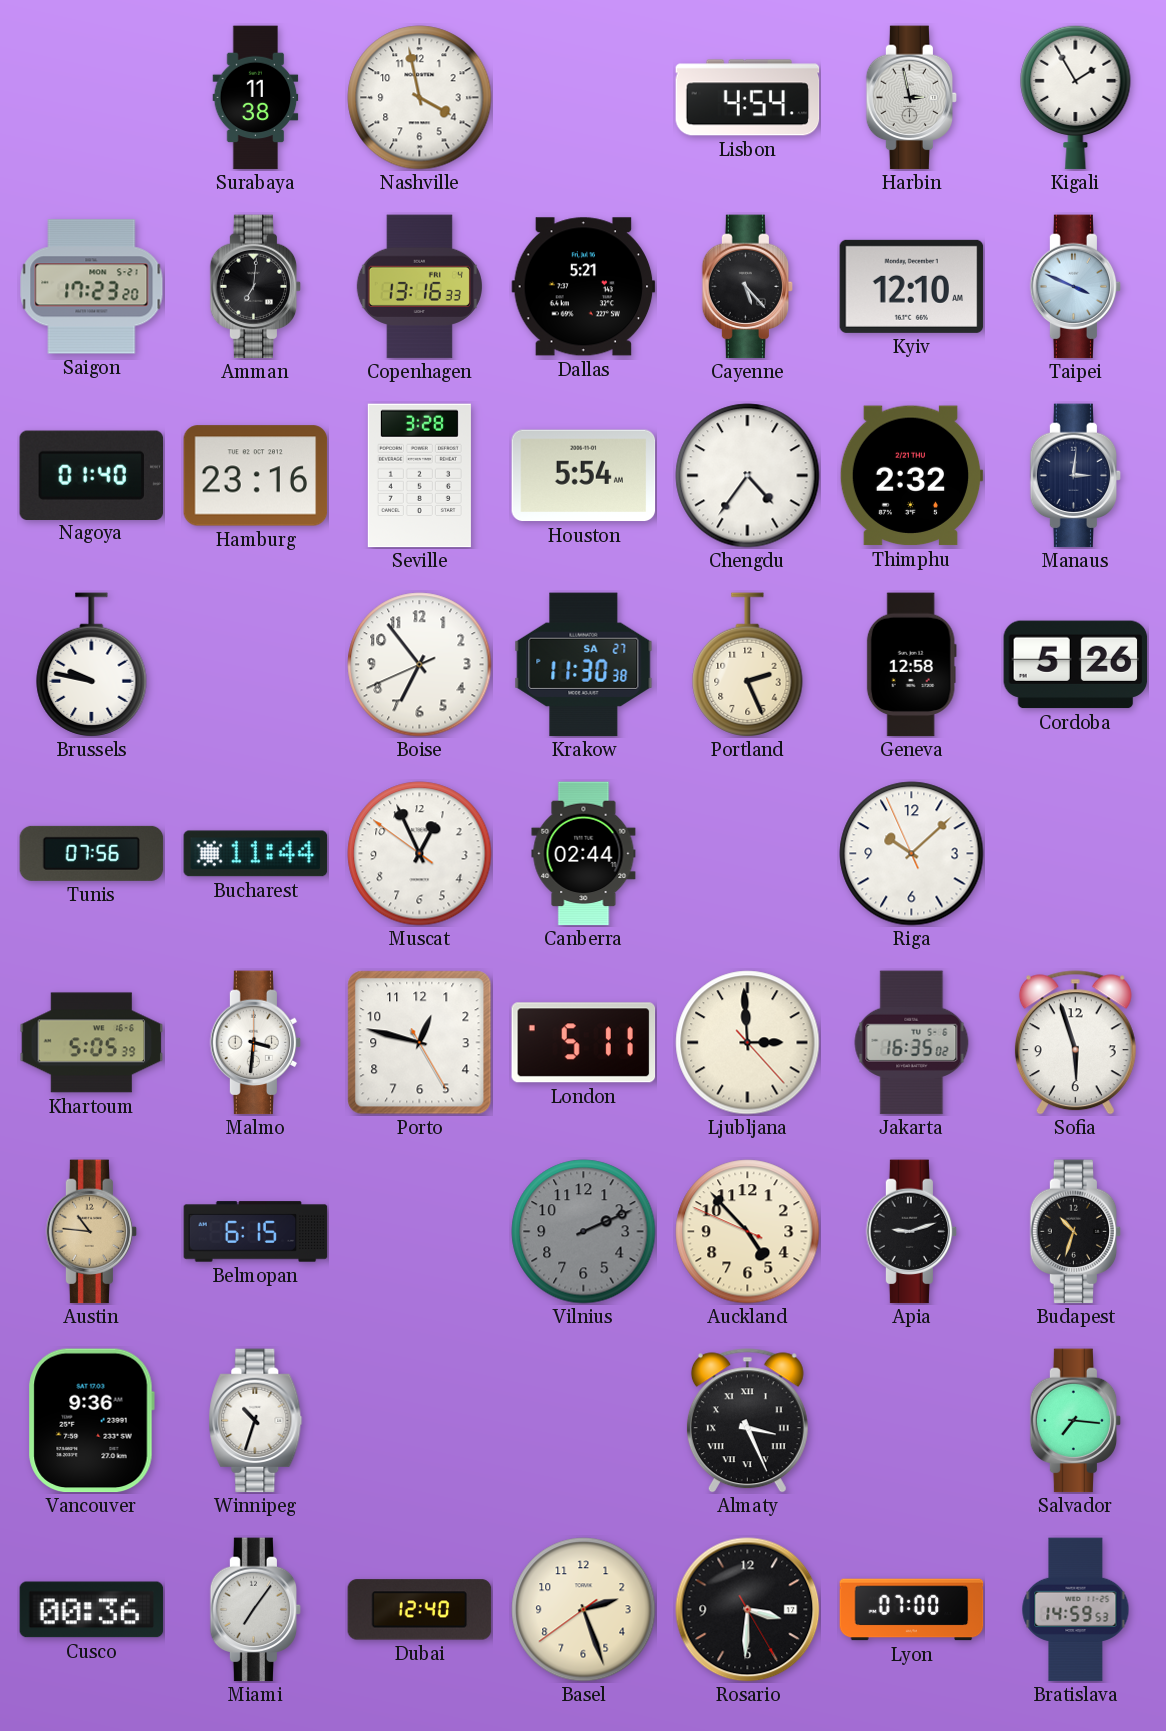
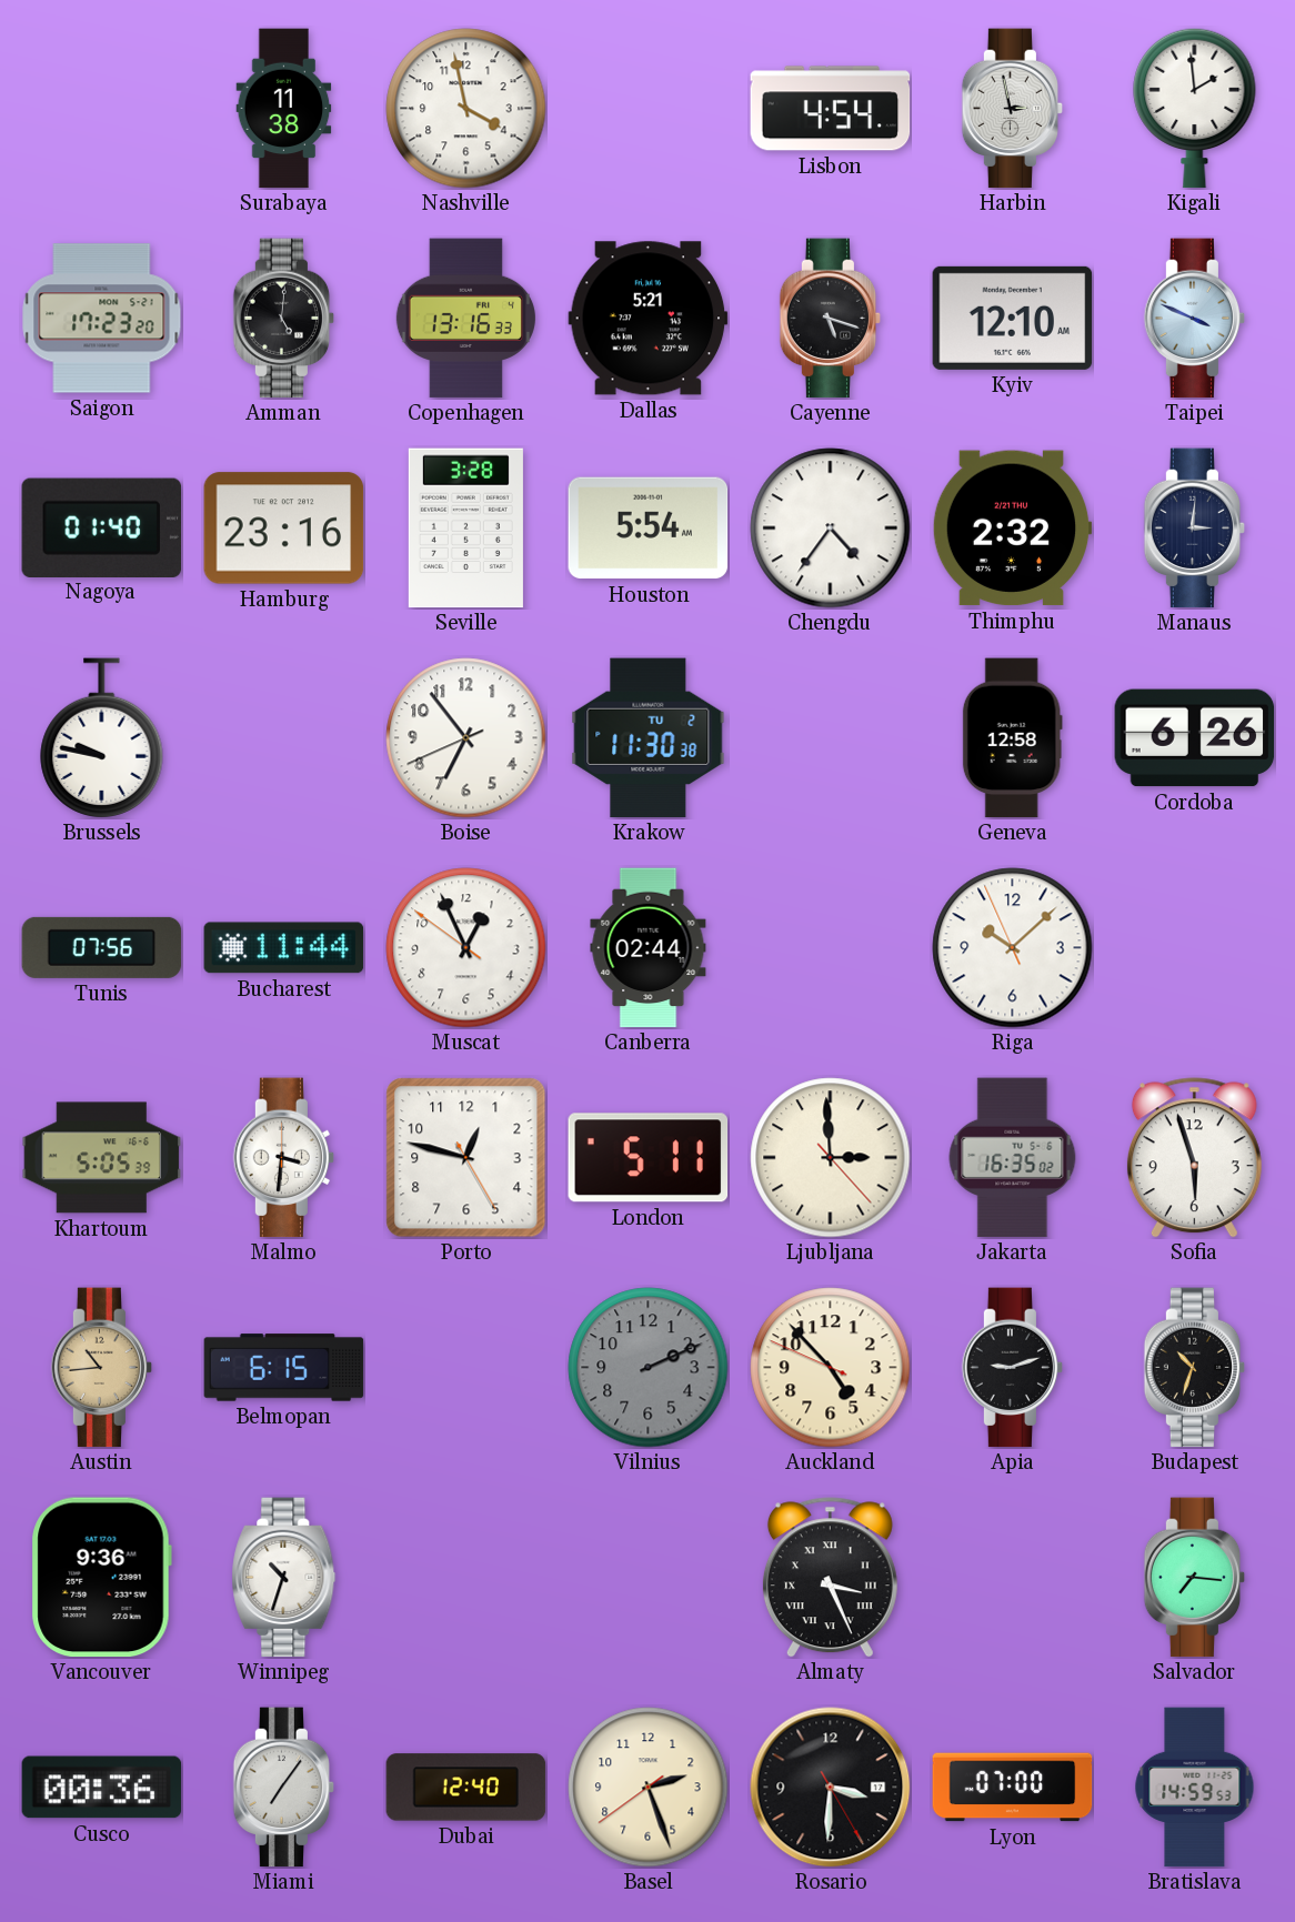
Kigali: 1:55 -> 1:59 (1195, 108)
Amman: 7:01 -> 5:01 (284, 319)
Cayenne: 5:23 -> 5:18 (831, 319)
Krakow date: SA 27 -> TU 2 (649, 738)
Portland: 2:26 -> none (748, 664)
Cordoba: 5:26 -> 6:26 (1195, 738)
Austin: 10:46 -> 10:44 (102, 1368)
